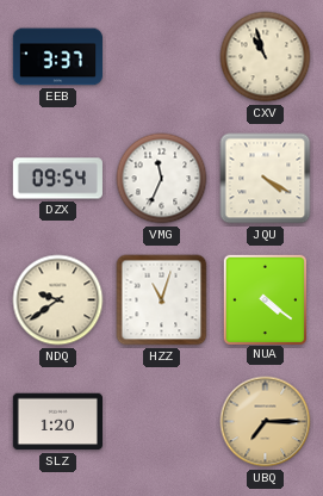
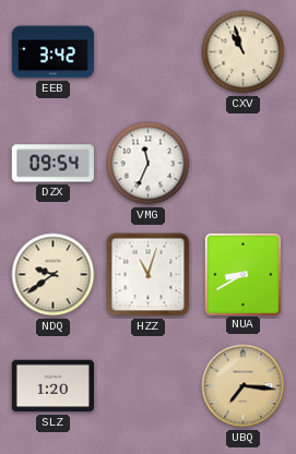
EEB: 3:37 -> 3:42 (52, 52)
JQU: 4:20 -> none (266, 179)
NUA: 4:21 -> 8:40 (242, 274)
UBQ: 7:15 -> 7:16 (244, 386)
